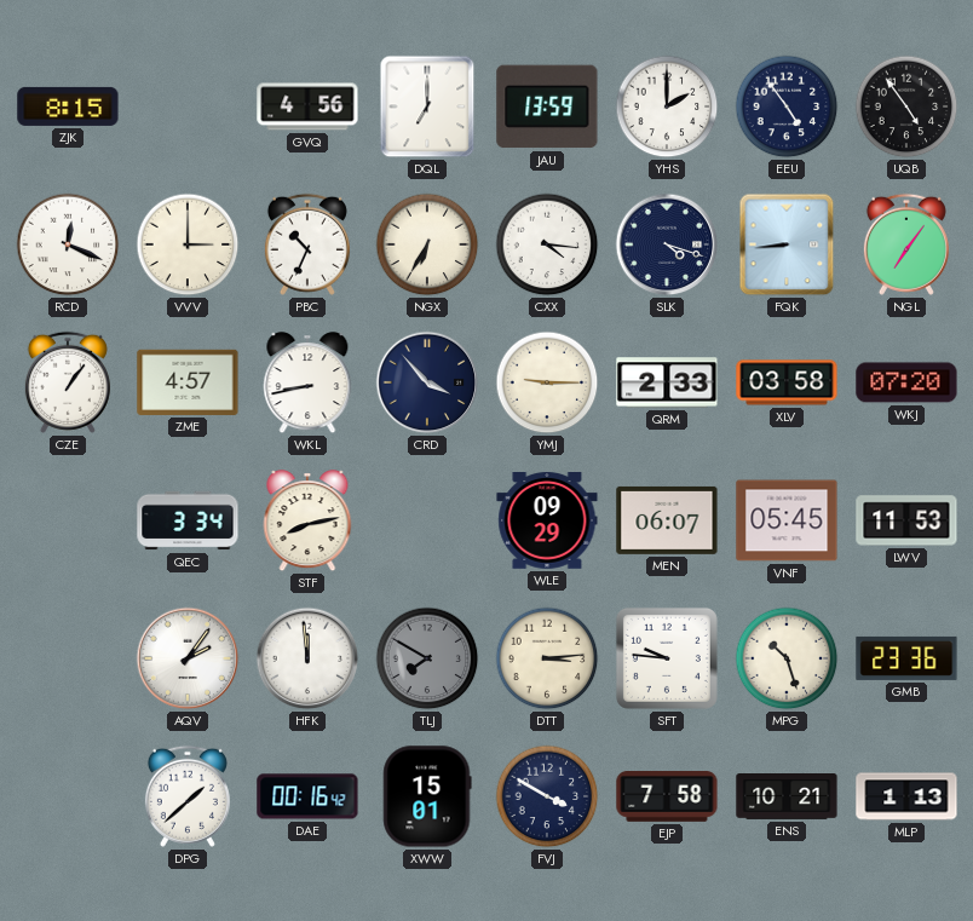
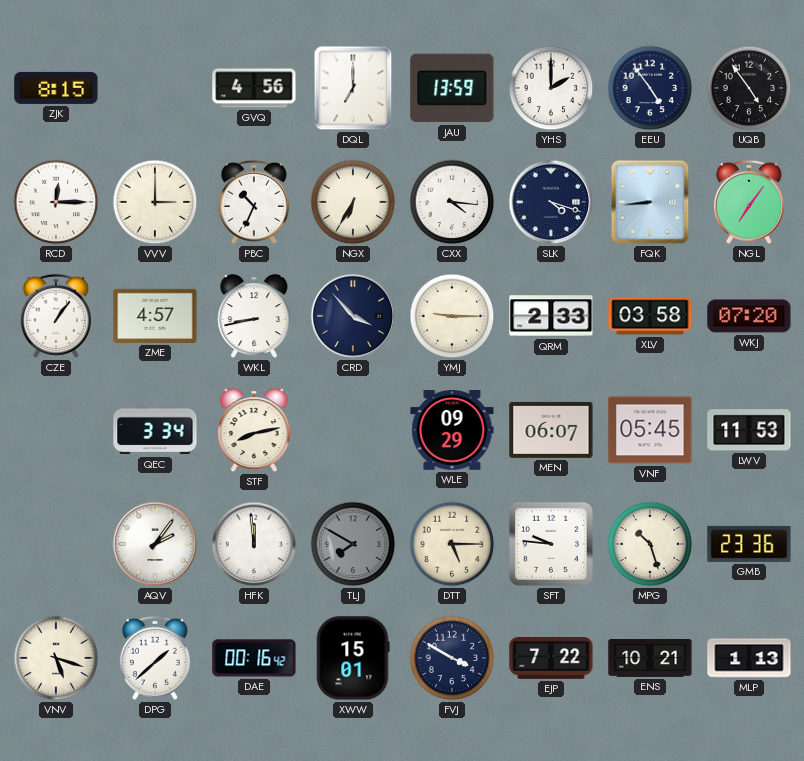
RCD: 12:19 -> 12:15 (56, 202)
DTT: 3:14 -> 5:15 (452, 544)
VNV: none -> 5:18 (56, 658)
EJP: 7:58 -> 7:22 (551, 659)
